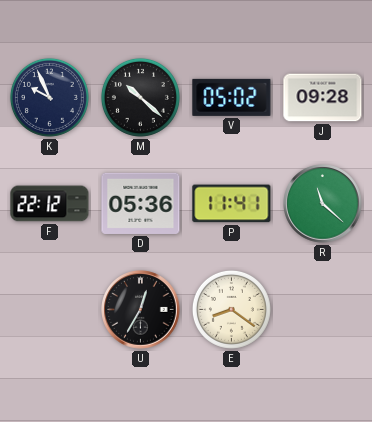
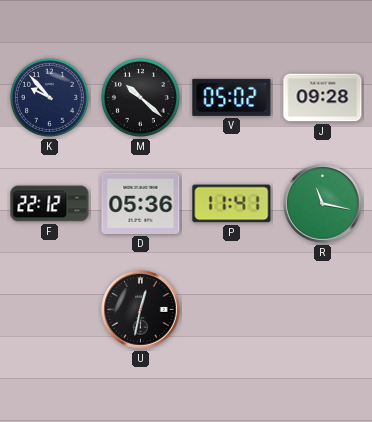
K: 9:56 -> 9:53 (49, 97)
R: 11:22 -> 11:17 (323, 204)
U: 12:35 -> 12:32 (141, 310)
E: 8:21 -> none (231, 309)
